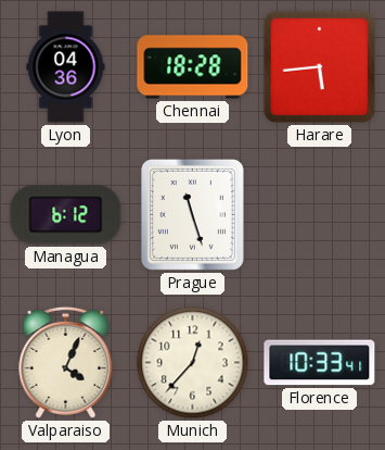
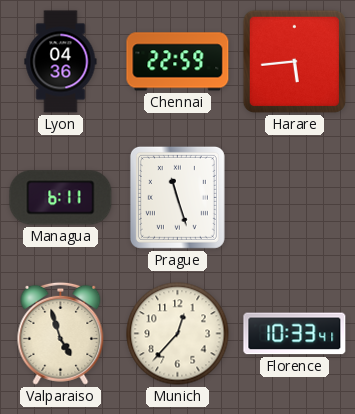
Chennai: 18:28 -> 22:59 (178, 62)
Managua: 6:12 -> 6:11 (61, 198)
Valparaiso: 4:04 -> 4:57 (61, 333)
